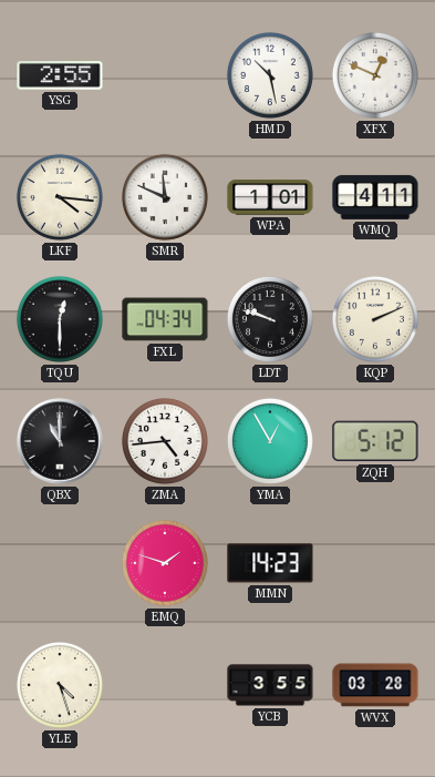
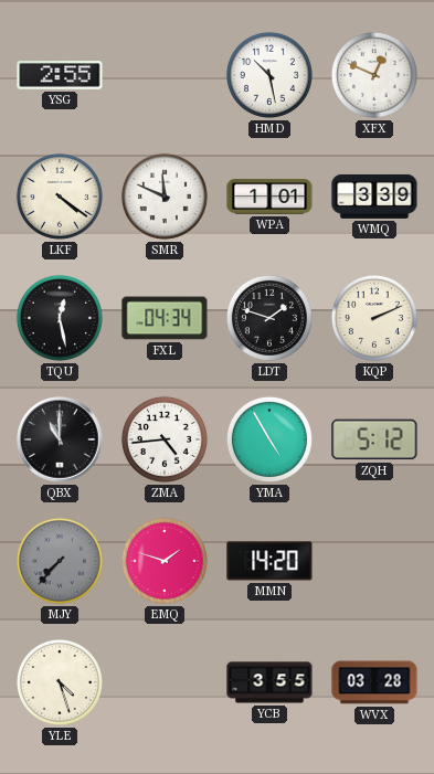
LKF: 4:16 -> 4:21 (60, 197)
WMQ: 4:11 -> 3:39 (374, 197)
TQU: 12:30 -> 12:28 (60, 318)
LDT: 9:48 -> 1:48 (269, 318)
YMA: 12:55 -> 4:55 (269, 439)
MJY: none -> 7:37 (60, 561)
MMN: 14:23 -> 14:20 (269, 561)
